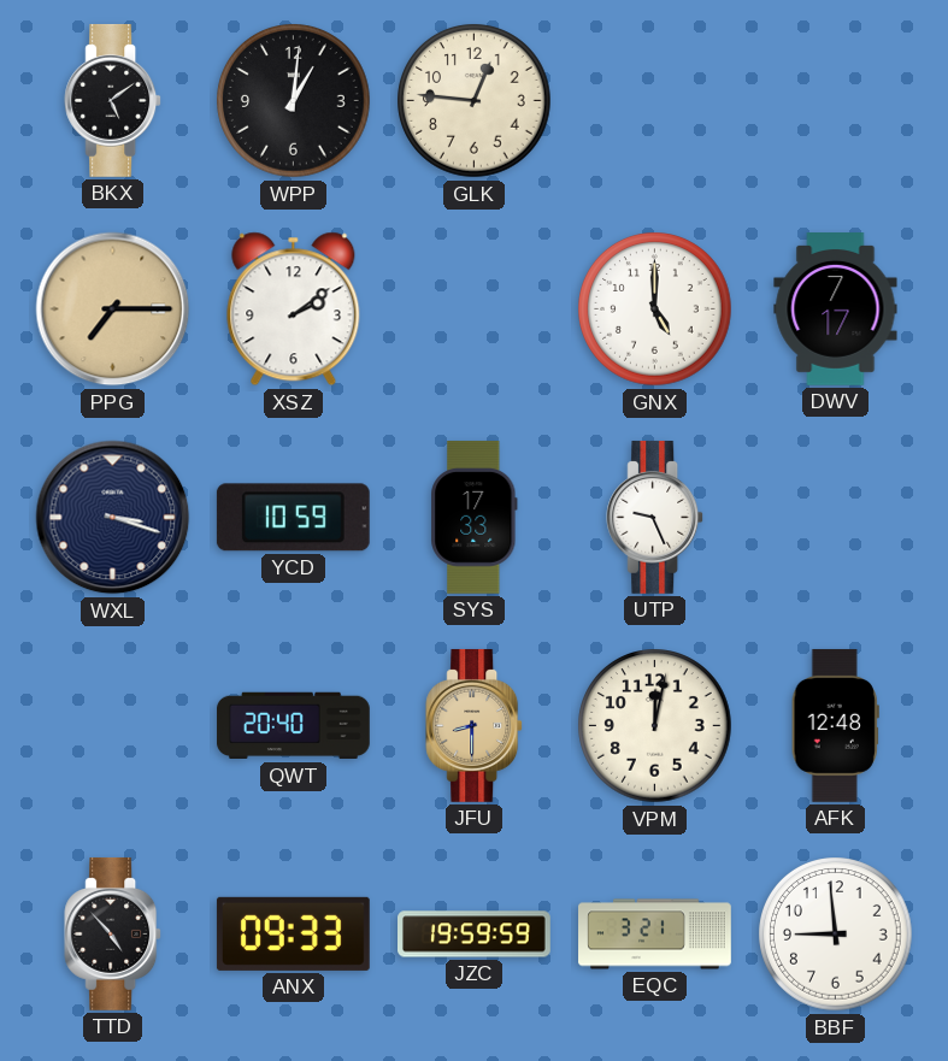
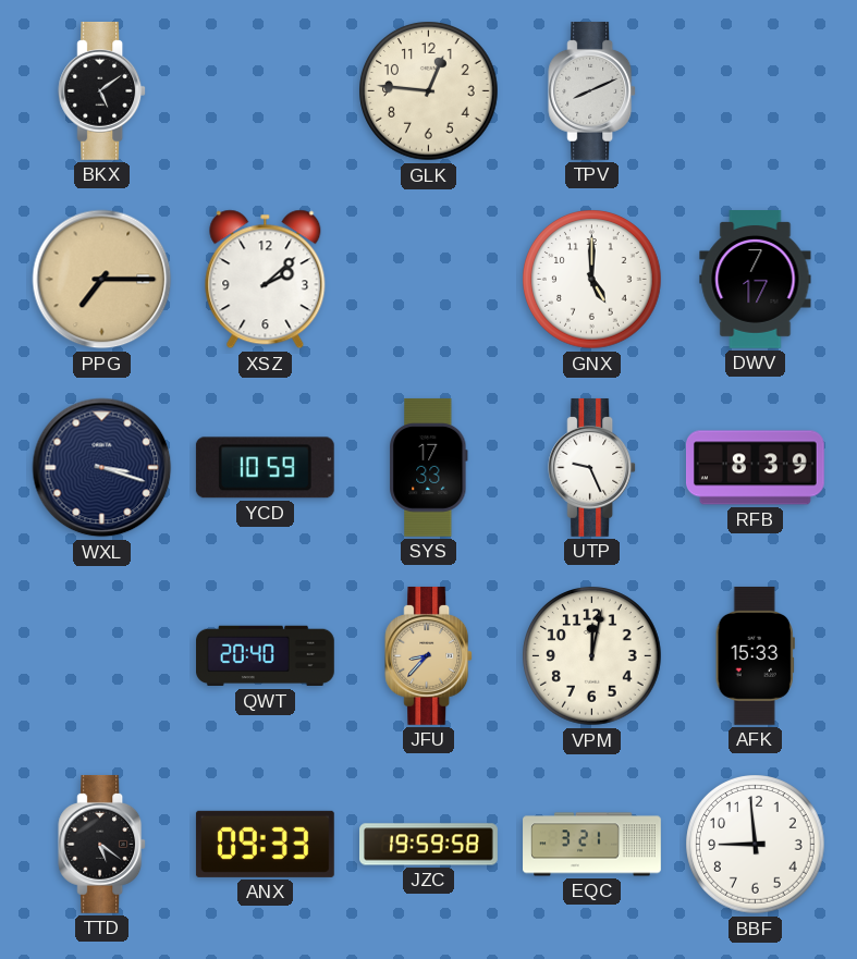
WPP: 1:01 -> none (294, 101)
TPV: none -> 8:11 (592, 90)
XSZ: 2:09 -> 2:08 (266, 280)
RFB: none -> 8:39 (755, 468)
JFU: 8:30 -> 8:37 (429, 655)
AFK: 12:48 -> 15:33 (755, 655)
TTD: 4:53 -> 5:21 (102, 844)
JZC: 19:59:59 -> 19:59:58 (429, 845)
